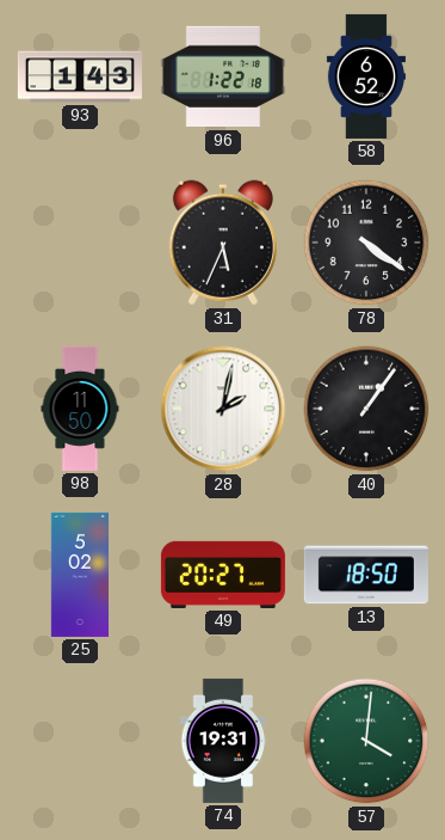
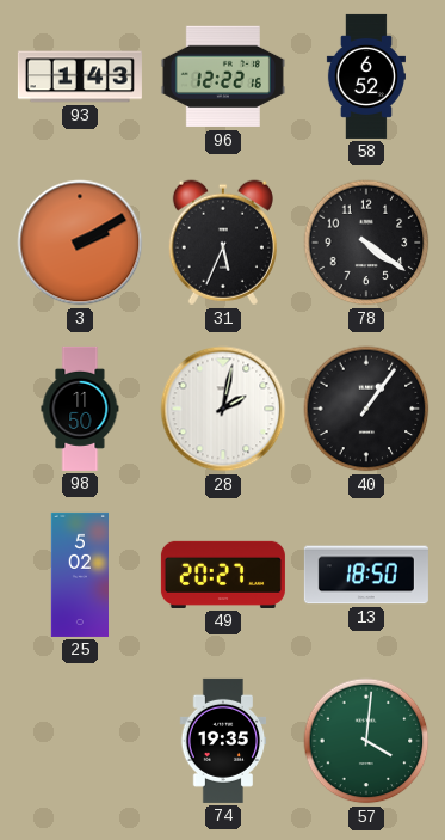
96: 1:22 -> 12:22 (223, 76)
3: none -> 2:10 (80, 243)
74: 19:31 -> 19:35 (223, 741)
